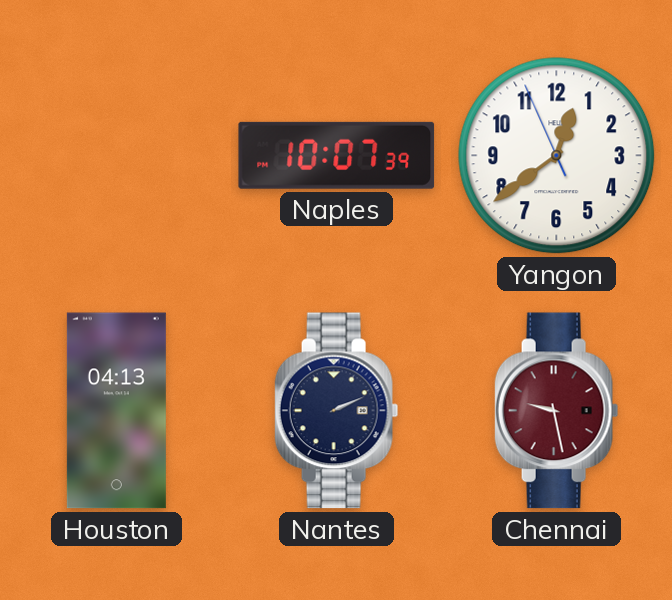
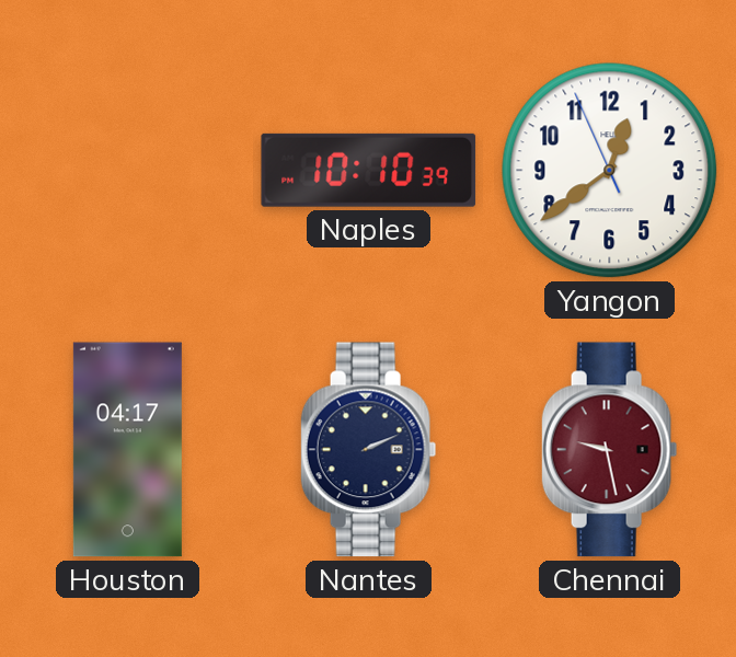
Naples: 10:07 -> 10:10 (369, 170)
Houston: 04:13 -> 04:17 (127, 450)
